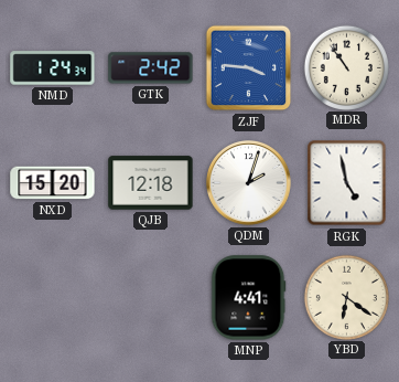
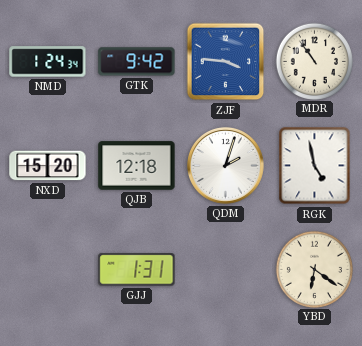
GTK: 2:42 -> 9:42 (137, 62)
GJJ: none -> 1:31 (137, 270)
MNP: 4:41 -> none (249, 298)
